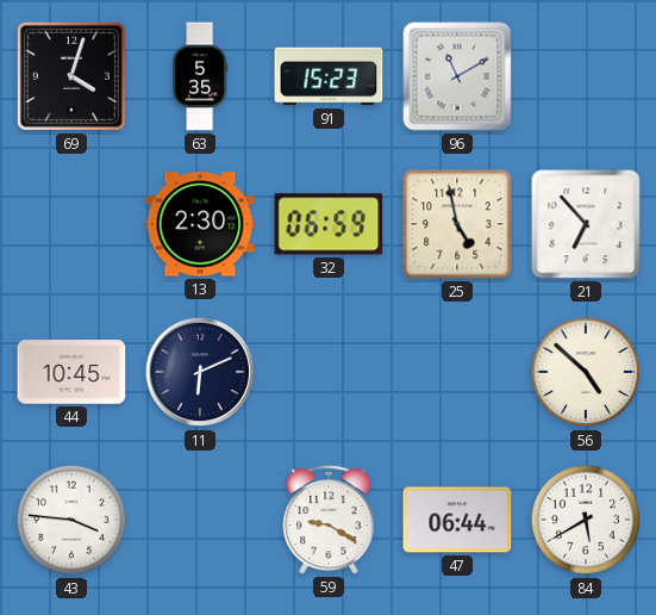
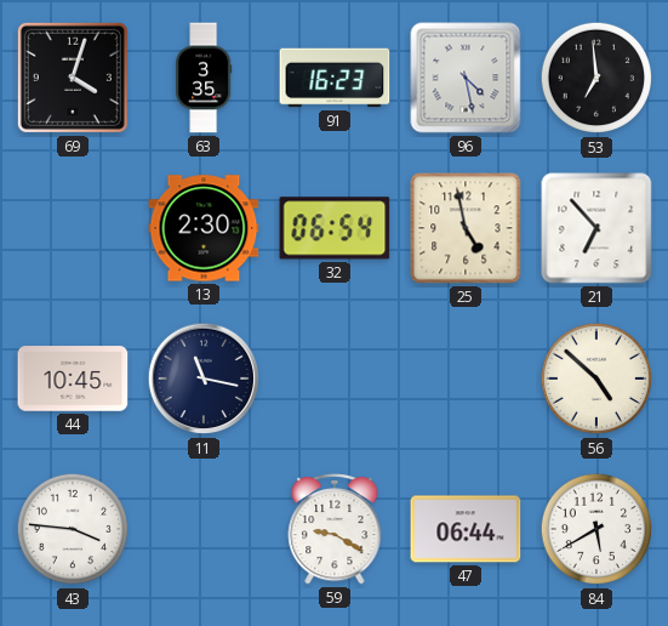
63: 5:35 -> 3:35 (204, 78)
91: 15:23 -> 16:23 (335, 78)
96: 11:10 -> 4:28 (466, 78)
53: none -> 6:59 (596, 78)
32: 06:59 -> 06:54 (335, 228)
11: 6:11 -> 11:17 (204, 379)
